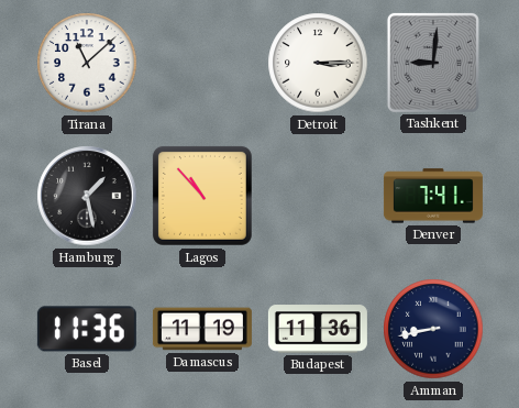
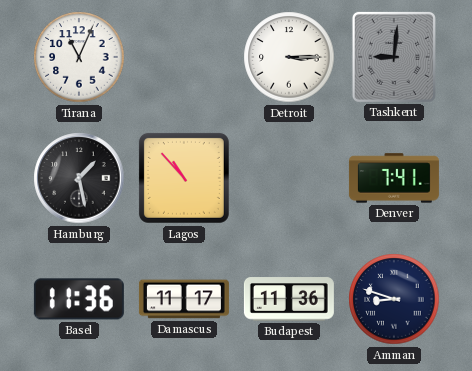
Tirana: 11:08 -> 11:04 (79, 57)
Damascus: 11:19 -> 11:17 (184, 299)
Amman: 8:43 -> 8:48 (394, 299)
